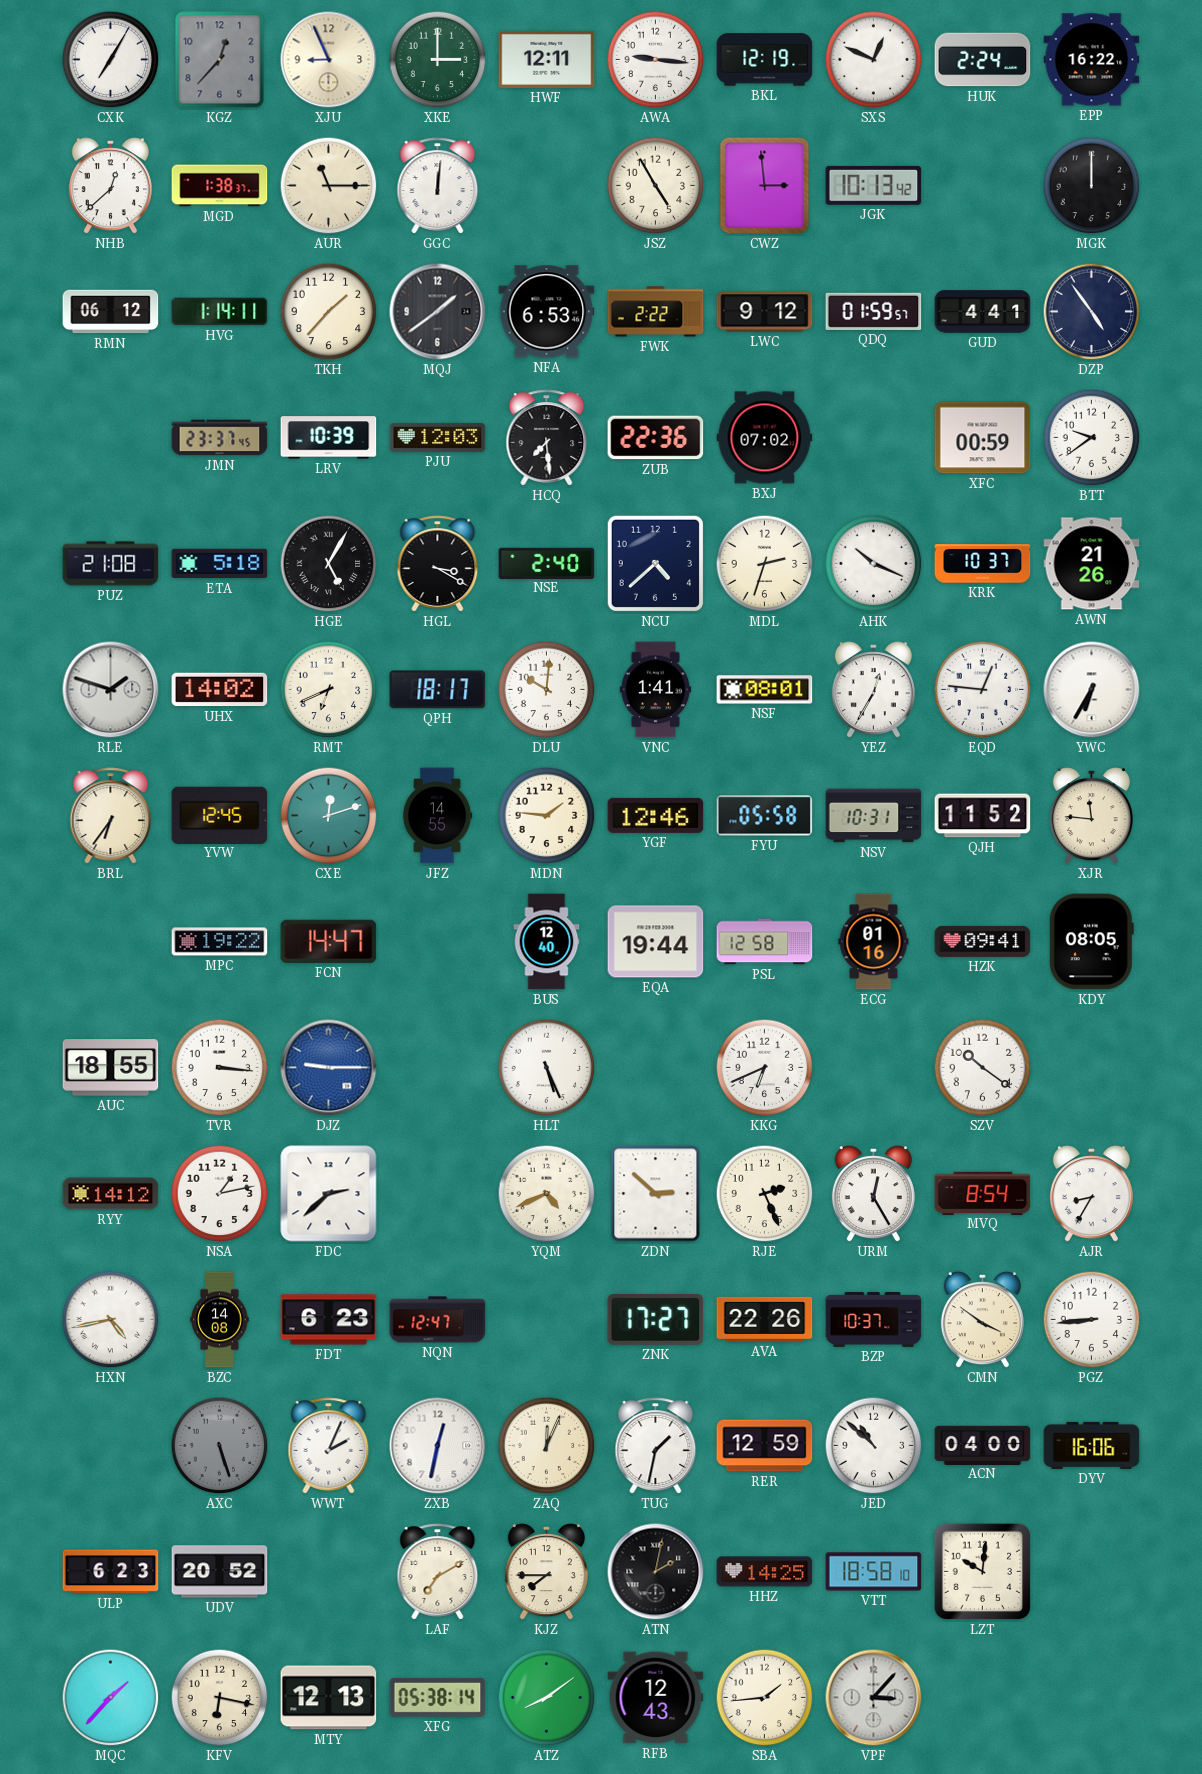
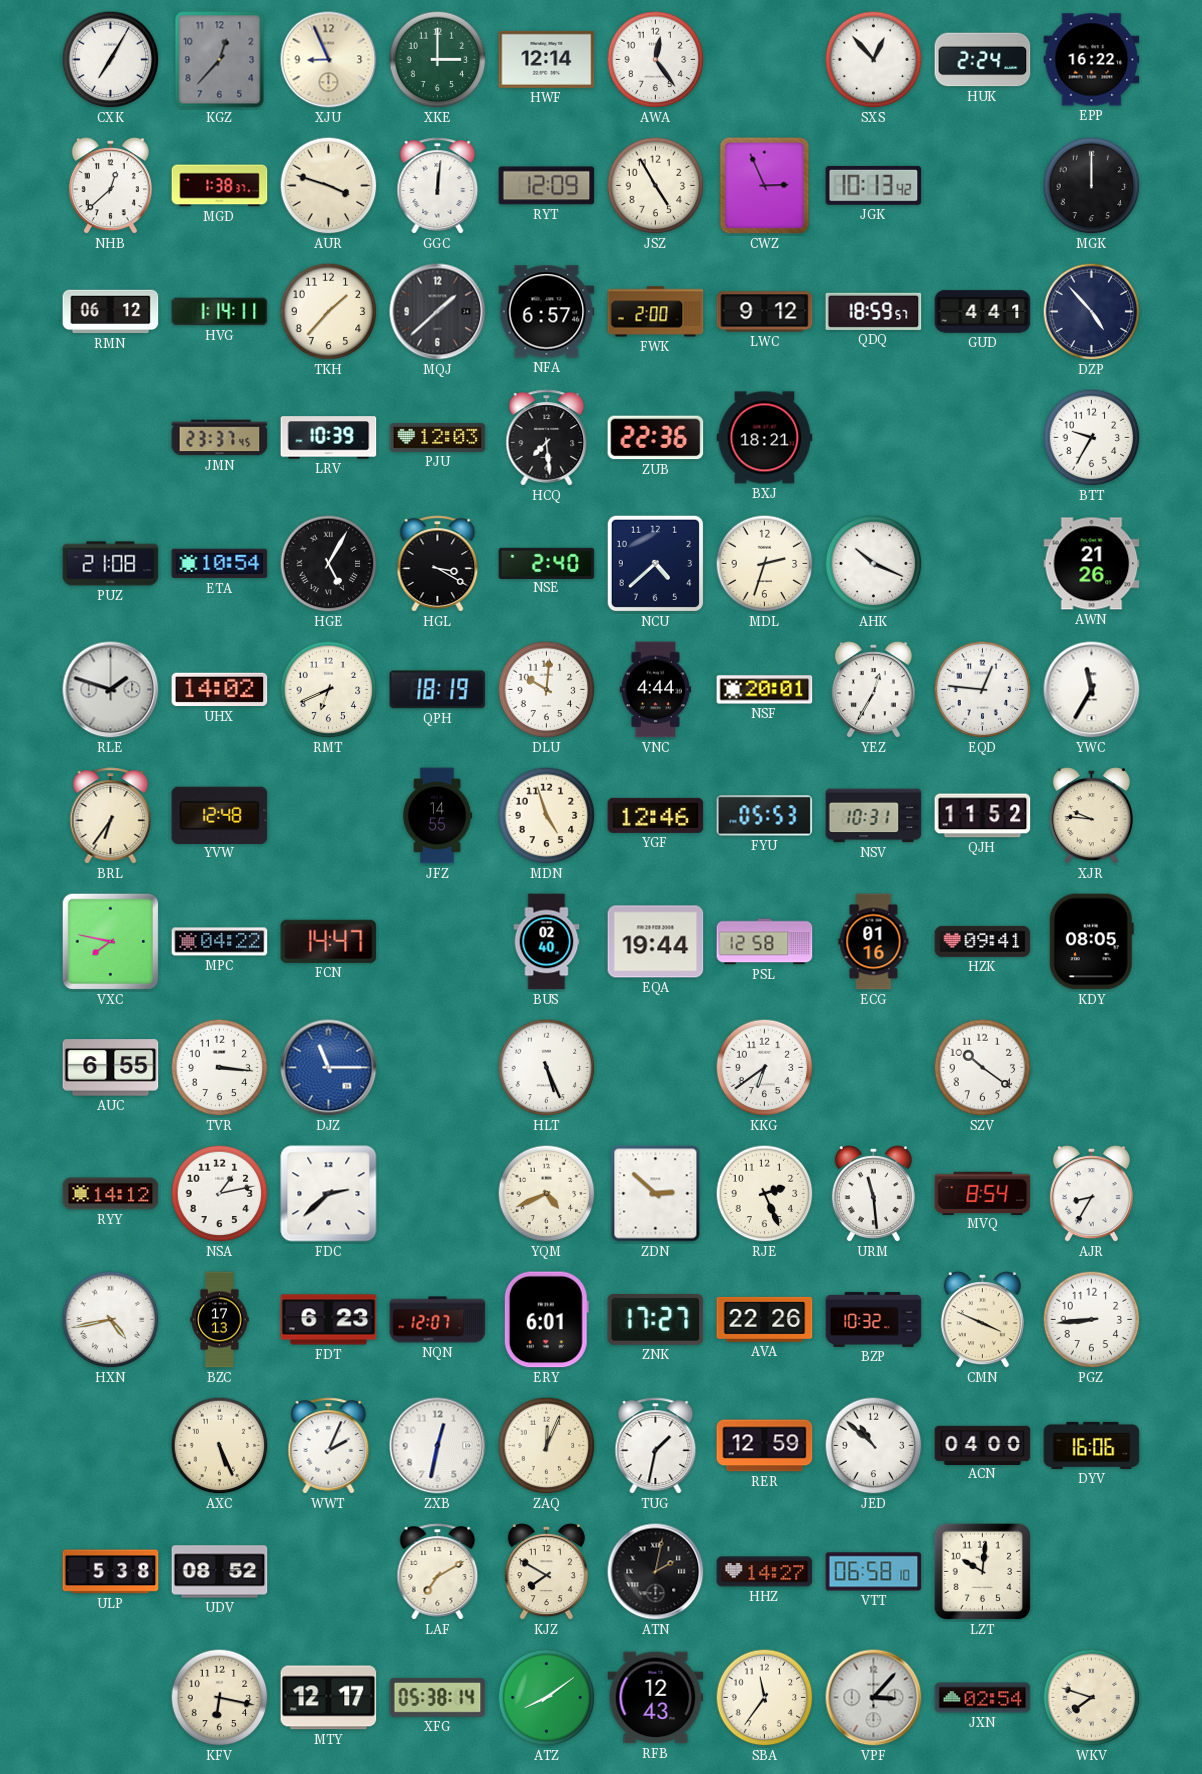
HWF: 12:11 -> 12:14 (547, 59)
AWA: 9:16 -> 12:24 (656, 60)
BKL: 12:19 -> none (765, 60)
SXS: 12:49 -> 12:53 (874, 60)
AUR: 11:15 -> 3:48 (329, 186)
RYT: none -> 12:09 (547, 186)
CWZ: 2:59 -> 2:56 (765, 186)
MQJ: 1:39 -> 1:38 (438, 312)
NFA: 6:53 -> 6:57 (547, 312)
FWK: 2:22 -> 2:00 (656, 312)
QDQ: 01:59 -> 18:59 (874, 311)
DZP: 4:54 -> 4:53 (1092, 312)
BXJ: 07:02 -> 18:21 (765, 438)
XFC: 00:59 -> none (983, 438)
BTT: 9:39 -> 9:35 (1092, 438)
ETA: 5:18 -> 10:54 (220, 564)
KRK: 10:37 -> none (983, 564)
QPH: 18:17 -> 18:19 (438, 690)
VNC: 1:41 -> 4:44 (656, 690)
NSF: 08:01 -> 20:01 (765, 690)
YWC: 6:35 -> 11:35 (1092, 690)
YVW: 12:45 -> 12:48 (220, 815)
CXE: 12:12 -> none (329, 816)
MDN: 1:46 -> 4:57 (547, 816)
FYU: 05:58 -> 05:53 (765, 816)
XJR: 11:46 -> 9:46 (1091, 816)
VXC: none -> 7:47 (111, 942)
MPC: 19:22 -> 04:22 (220, 942)
BUS: 12:40 -> 02:40 (547, 942)
AUC: 18:55 -> 6:55 (111, 1068)
DJZ: 9:15 -> 11:15 (329, 1068)
KKG: 6:41 -> 6:39 (765, 1068)
URM: 12:25 -> 11:29 (873, 1194)
BZC: 14:08 -> 17:13 (220, 1320)
NQN: 12:47 -> 12:07 (438, 1320)
ERY: none -> 6:01 (546, 1320)
BZP: 10:37 -> 10:32 (874, 1319)
CMN: 3:51 -> 3:49 (982, 1320)
AXC: 5:27 -> 5:26 (220, 1446)
AXC dial: grey -> cream (220, 1446)
ULP: 6:23 -> 5:38 (111, 1572)
UDV: 20:52 -> 08:52 (220, 1572)
KJZ: 7:45 -> 7:50 (546, 1572)
HHZ: 14:25 -> 14:27 (765, 1572)
VTT: 18:58 -> 06:58 (874, 1572)
MQC: 1:37 -> none (111, 1698)
MTY: 12:13 -> 12:17 (329, 1698)
SBA: 1:44 -> 11:36 (765, 1698)
JXN: none -> 02:54 (983, 1698)
WKV: none -> 7:48 (1092, 1698)
